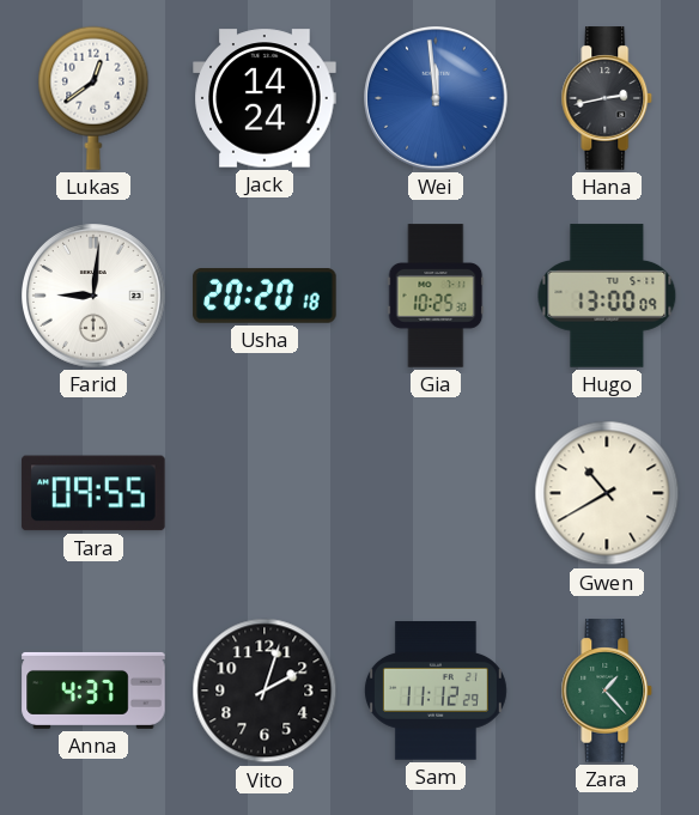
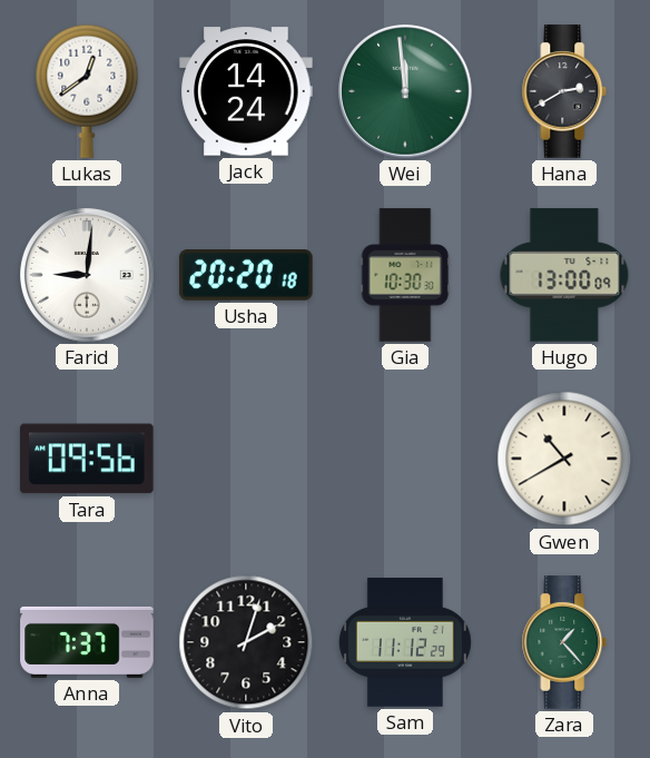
Wei dial: blue -> green (406, 92)
Hana: 2:43 -> 2:40 (564, 91)
Gia: 10:25 -> 10:30 (405, 275)
Tara: 09:55 -> 09:56 (87, 459)
Anna: 4:37 -> 7:37 (87, 642)
